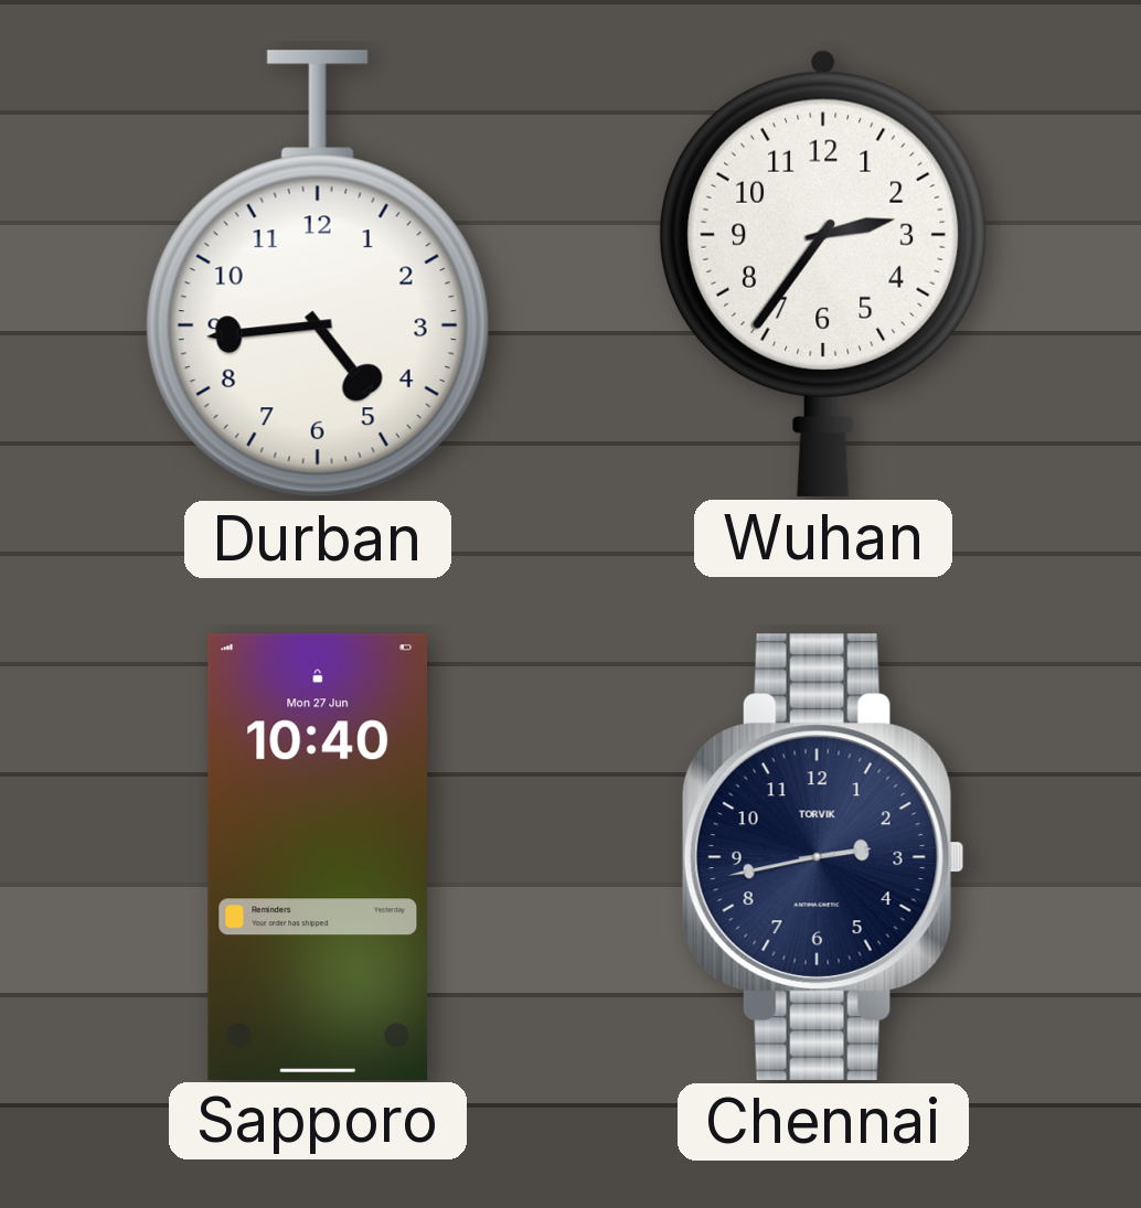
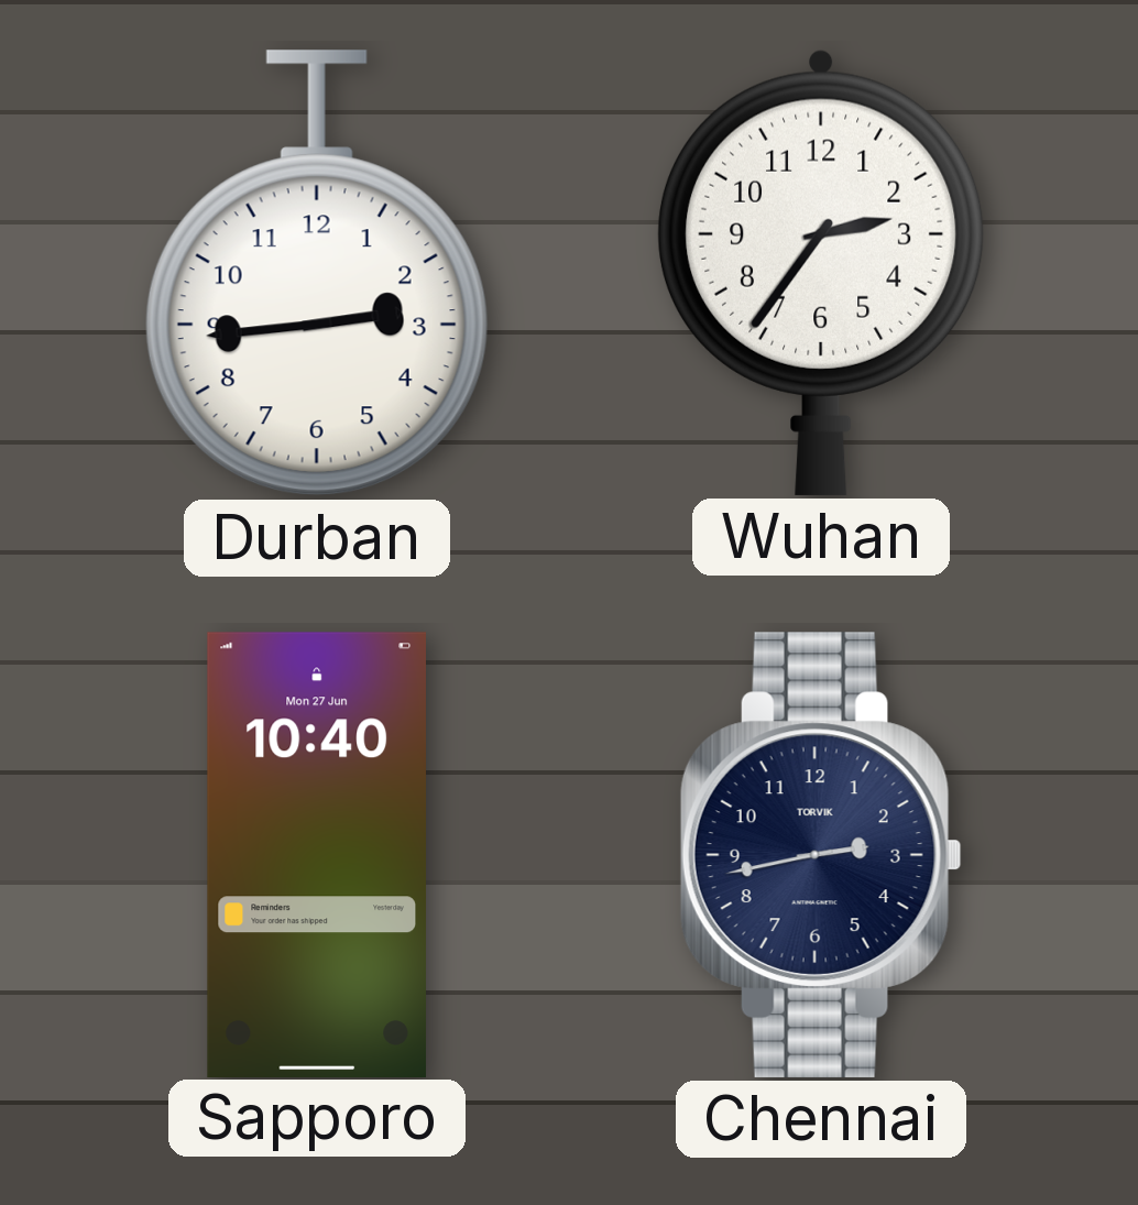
Durban: 4:44 -> 2:44 (317, 273)
